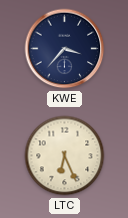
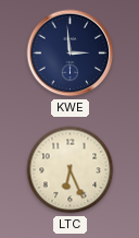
KWE: 3:37 -> 2:59 (71, 53)
